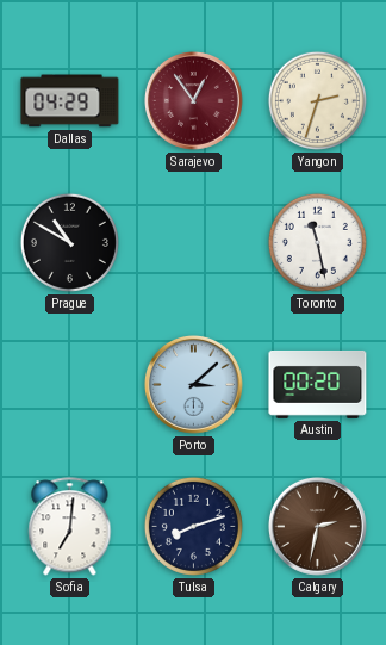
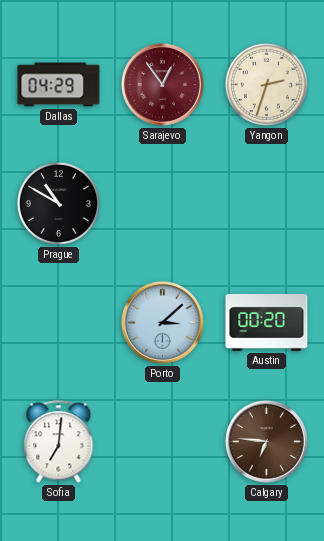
Toronto: 11:28 -> none (317, 242)
Tulsa: 8:12 -> none (193, 526)
Calgary: 2:32 -> 6:46 (266, 441)
